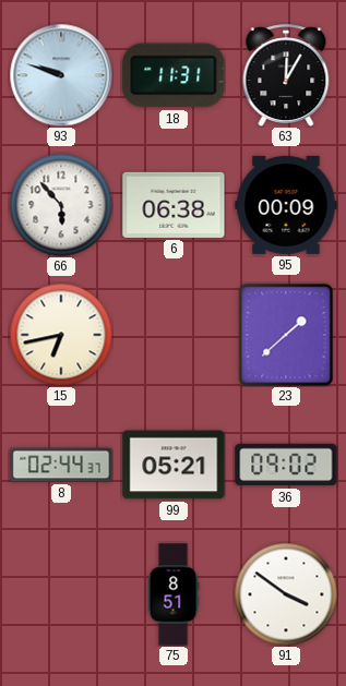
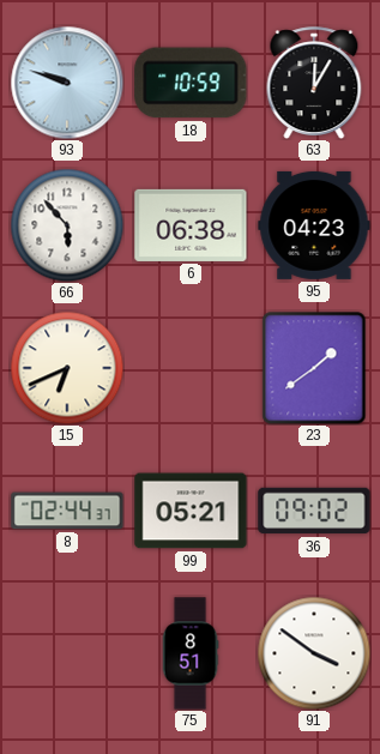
18: 11:31 -> 10:59 (191, 83)
95: 00:09 -> 04:23 (314, 225)
15: 6:43 -> 6:41 (67, 368)
23: 1:38 -> 1:39 (314, 368)
